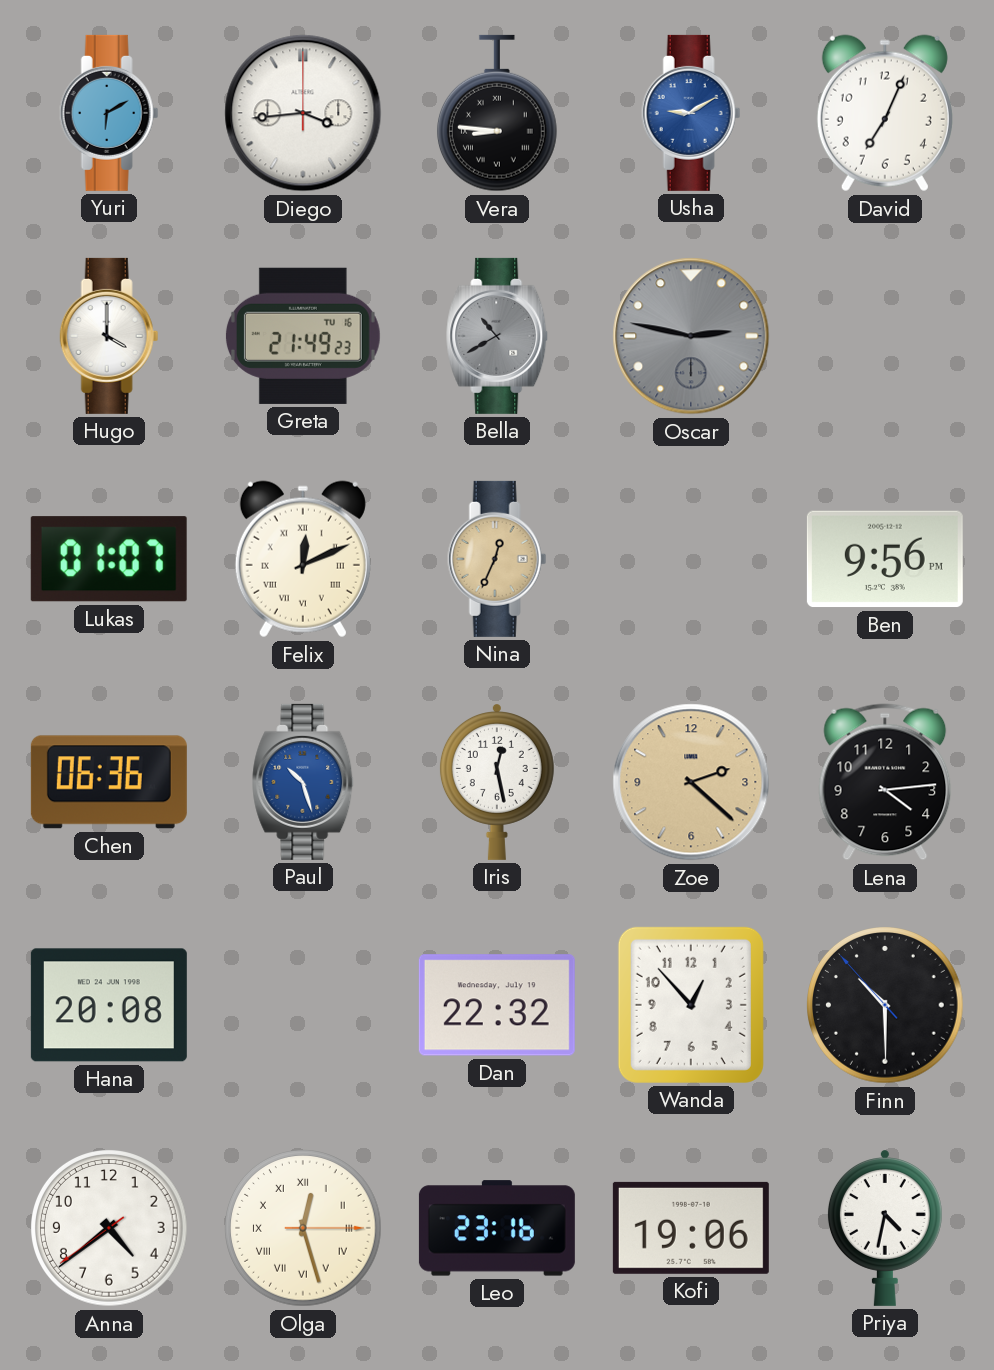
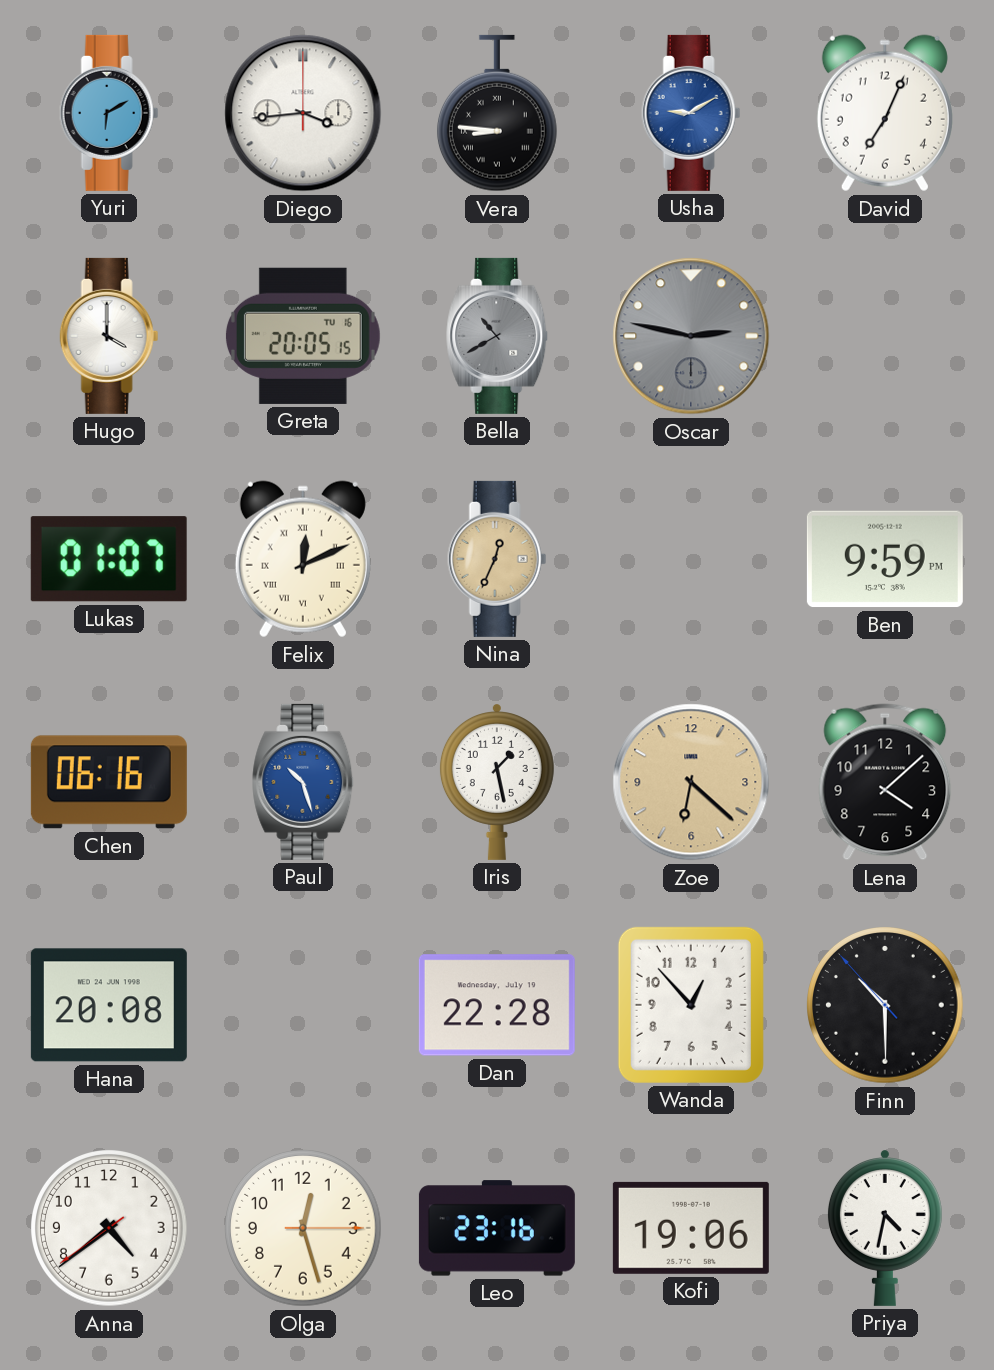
Greta: 21:49 -> 20:05 (303, 336)
Ben: 9:56 -> 9:59 (885, 559)
Chen: 06:36 -> 06:16 (109, 782)
Iris: 12:28 -> 1:28 (497, 782)
Zoe: 2:22 -> 6:22 (691, 782)
Lena: 4:14 -> 4:08 (885, 782)
Dan: 22:32 -> 22:28 (497, 1005)
Olga numerals: Roman -> Arabic (304, 1229)
